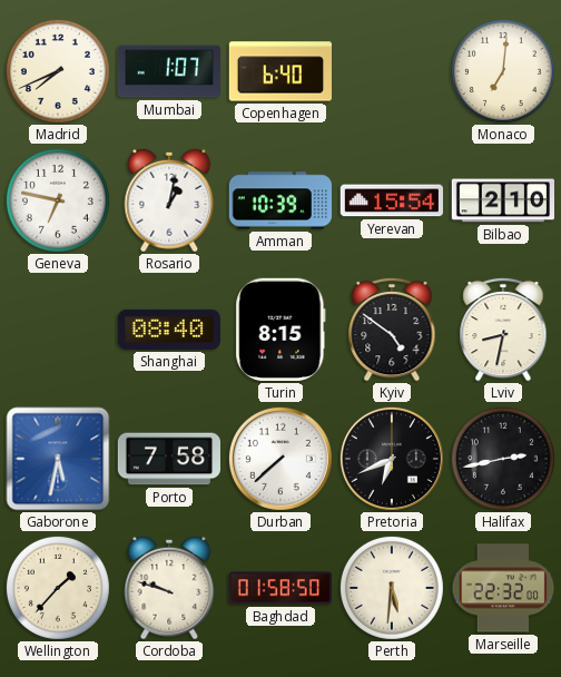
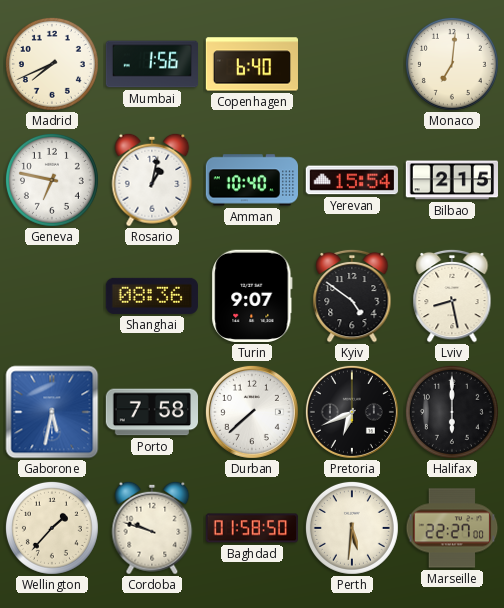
Mumbai: 1:07 -> 1:56 (152, 64)
Amman: 10:39 -> 10:40 (251, 180)
Bilbao: 2:10 -> 2:15 (451, 180)
Shanghai: 08:40 -> 08:36 (151, 296)
Turin: 8:15 -> 9:07 (252, 296)
Lviv: 8:32 -> 8:28 (452, 296)
Halifax: 2:43 -> 6:00 (452, 412)
Marseille: 22:32 -> 22:27 (452, 528)
